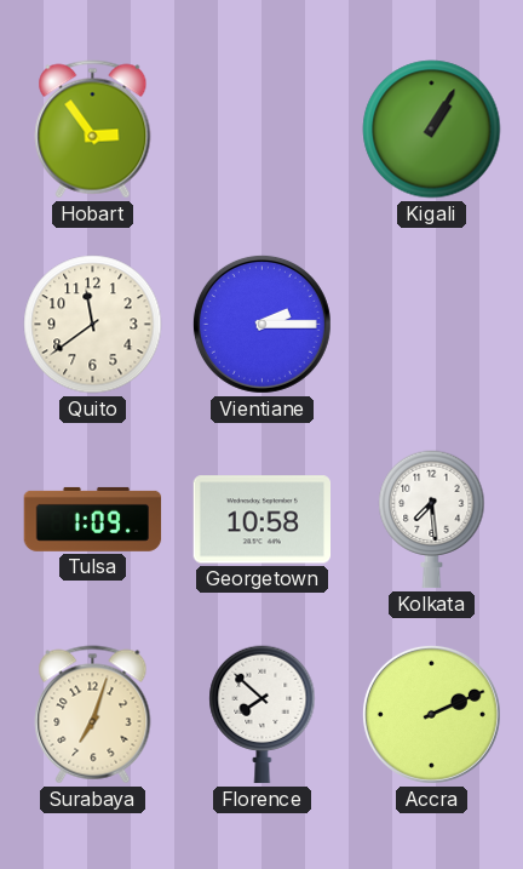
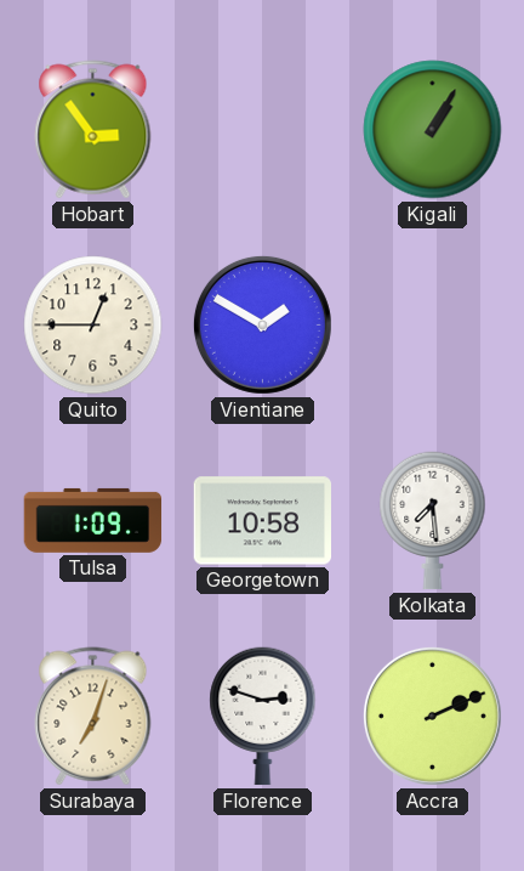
Quito: 11:39 -> 12:45 (93, 326)
Vientiane: 2:15 -> 1:50 (262, 324)
Florence: 7:52 -> 2:48 (263, 717)
